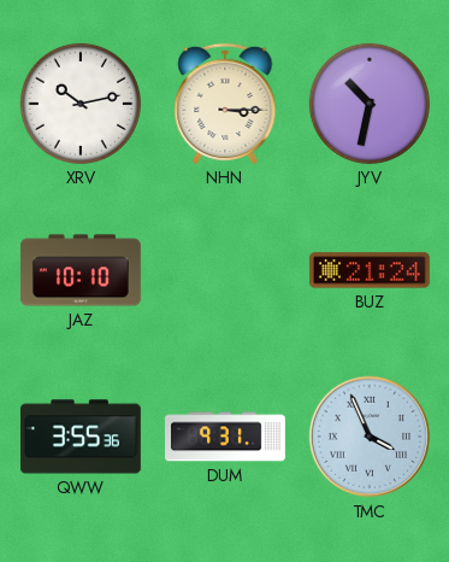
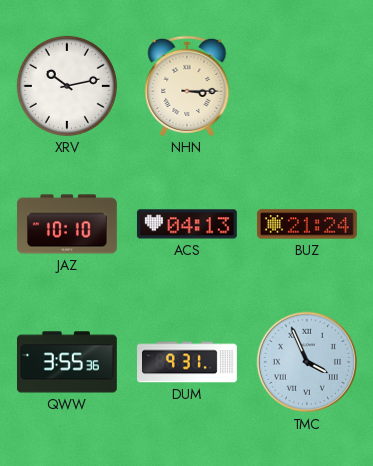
JYV: 10:32 -> none (370, 104)
ACS: none -> 04:13 (187, 224)
